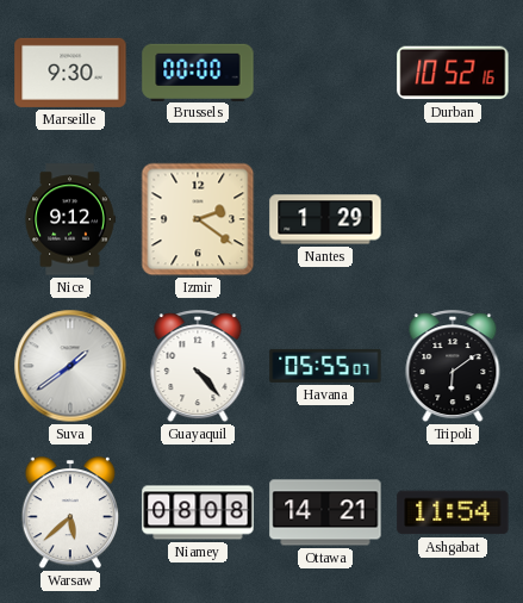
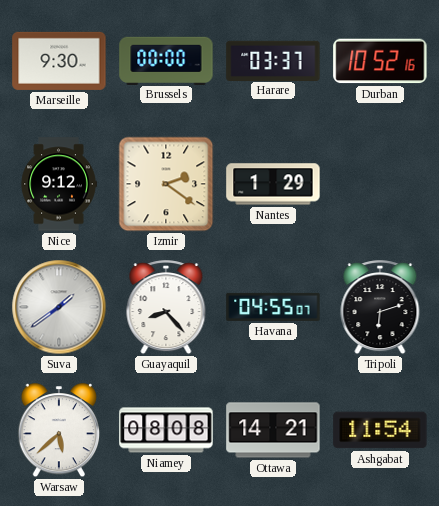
Harare: none -> 03:37 (273, 60)
Guayaquil: 4:23 -> 8:23 (166, 308)
Havana: 05:55 -> 04:55 (273, 307)
Tripoli: 6:09 -> 6:12 (380, 308)
